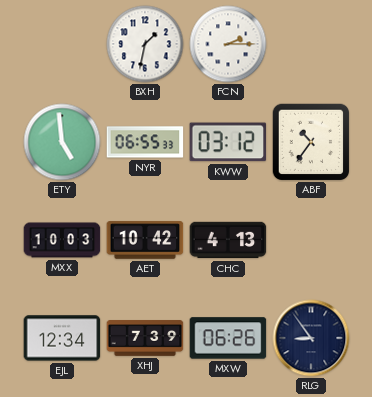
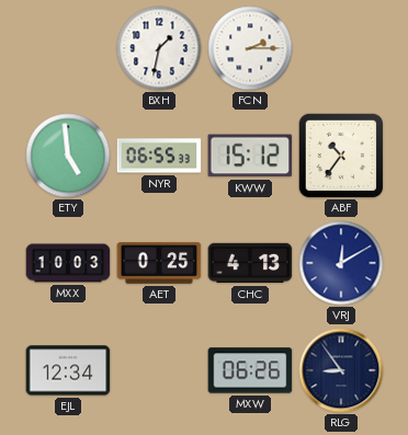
KWW: 03:12 -> 15:12 (250, 156)
AET: 10:42 -> 0:25 (159, 263)
VRJ: none -> 12:10 (341, 263)
XHJ: 7:39 -> none (145, 338)
